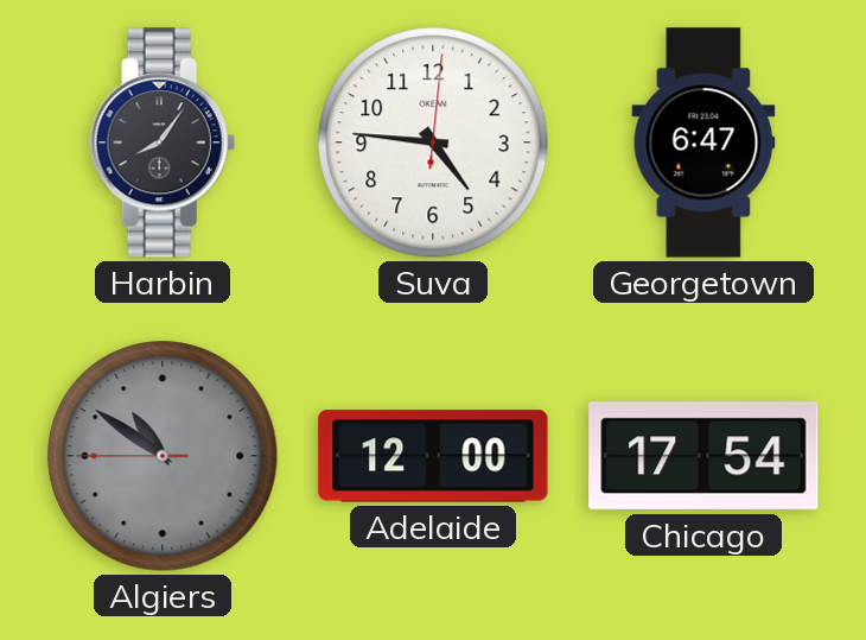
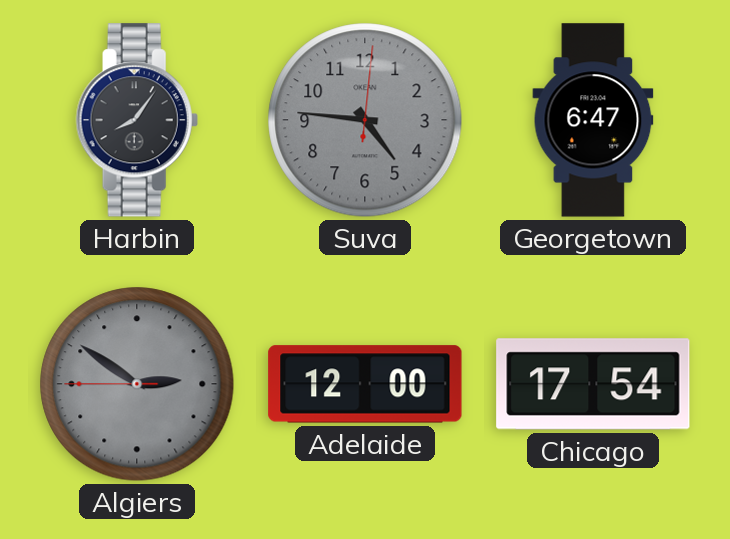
Suva dial: white -> grey (365, 120)
Algiers: 10:50 -> 2:50 (137, 384)
